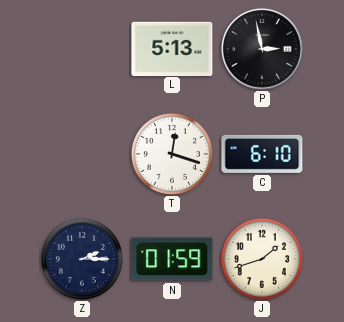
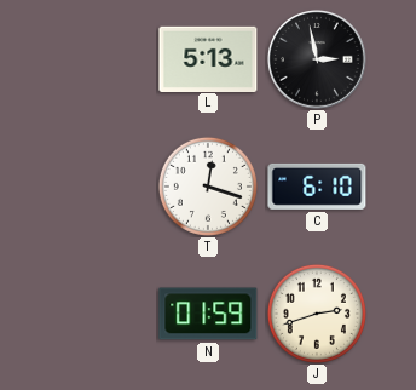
Z: 2:15 -> none (82, 259)
J: 1:42 -> 2:42 (317, 314)
